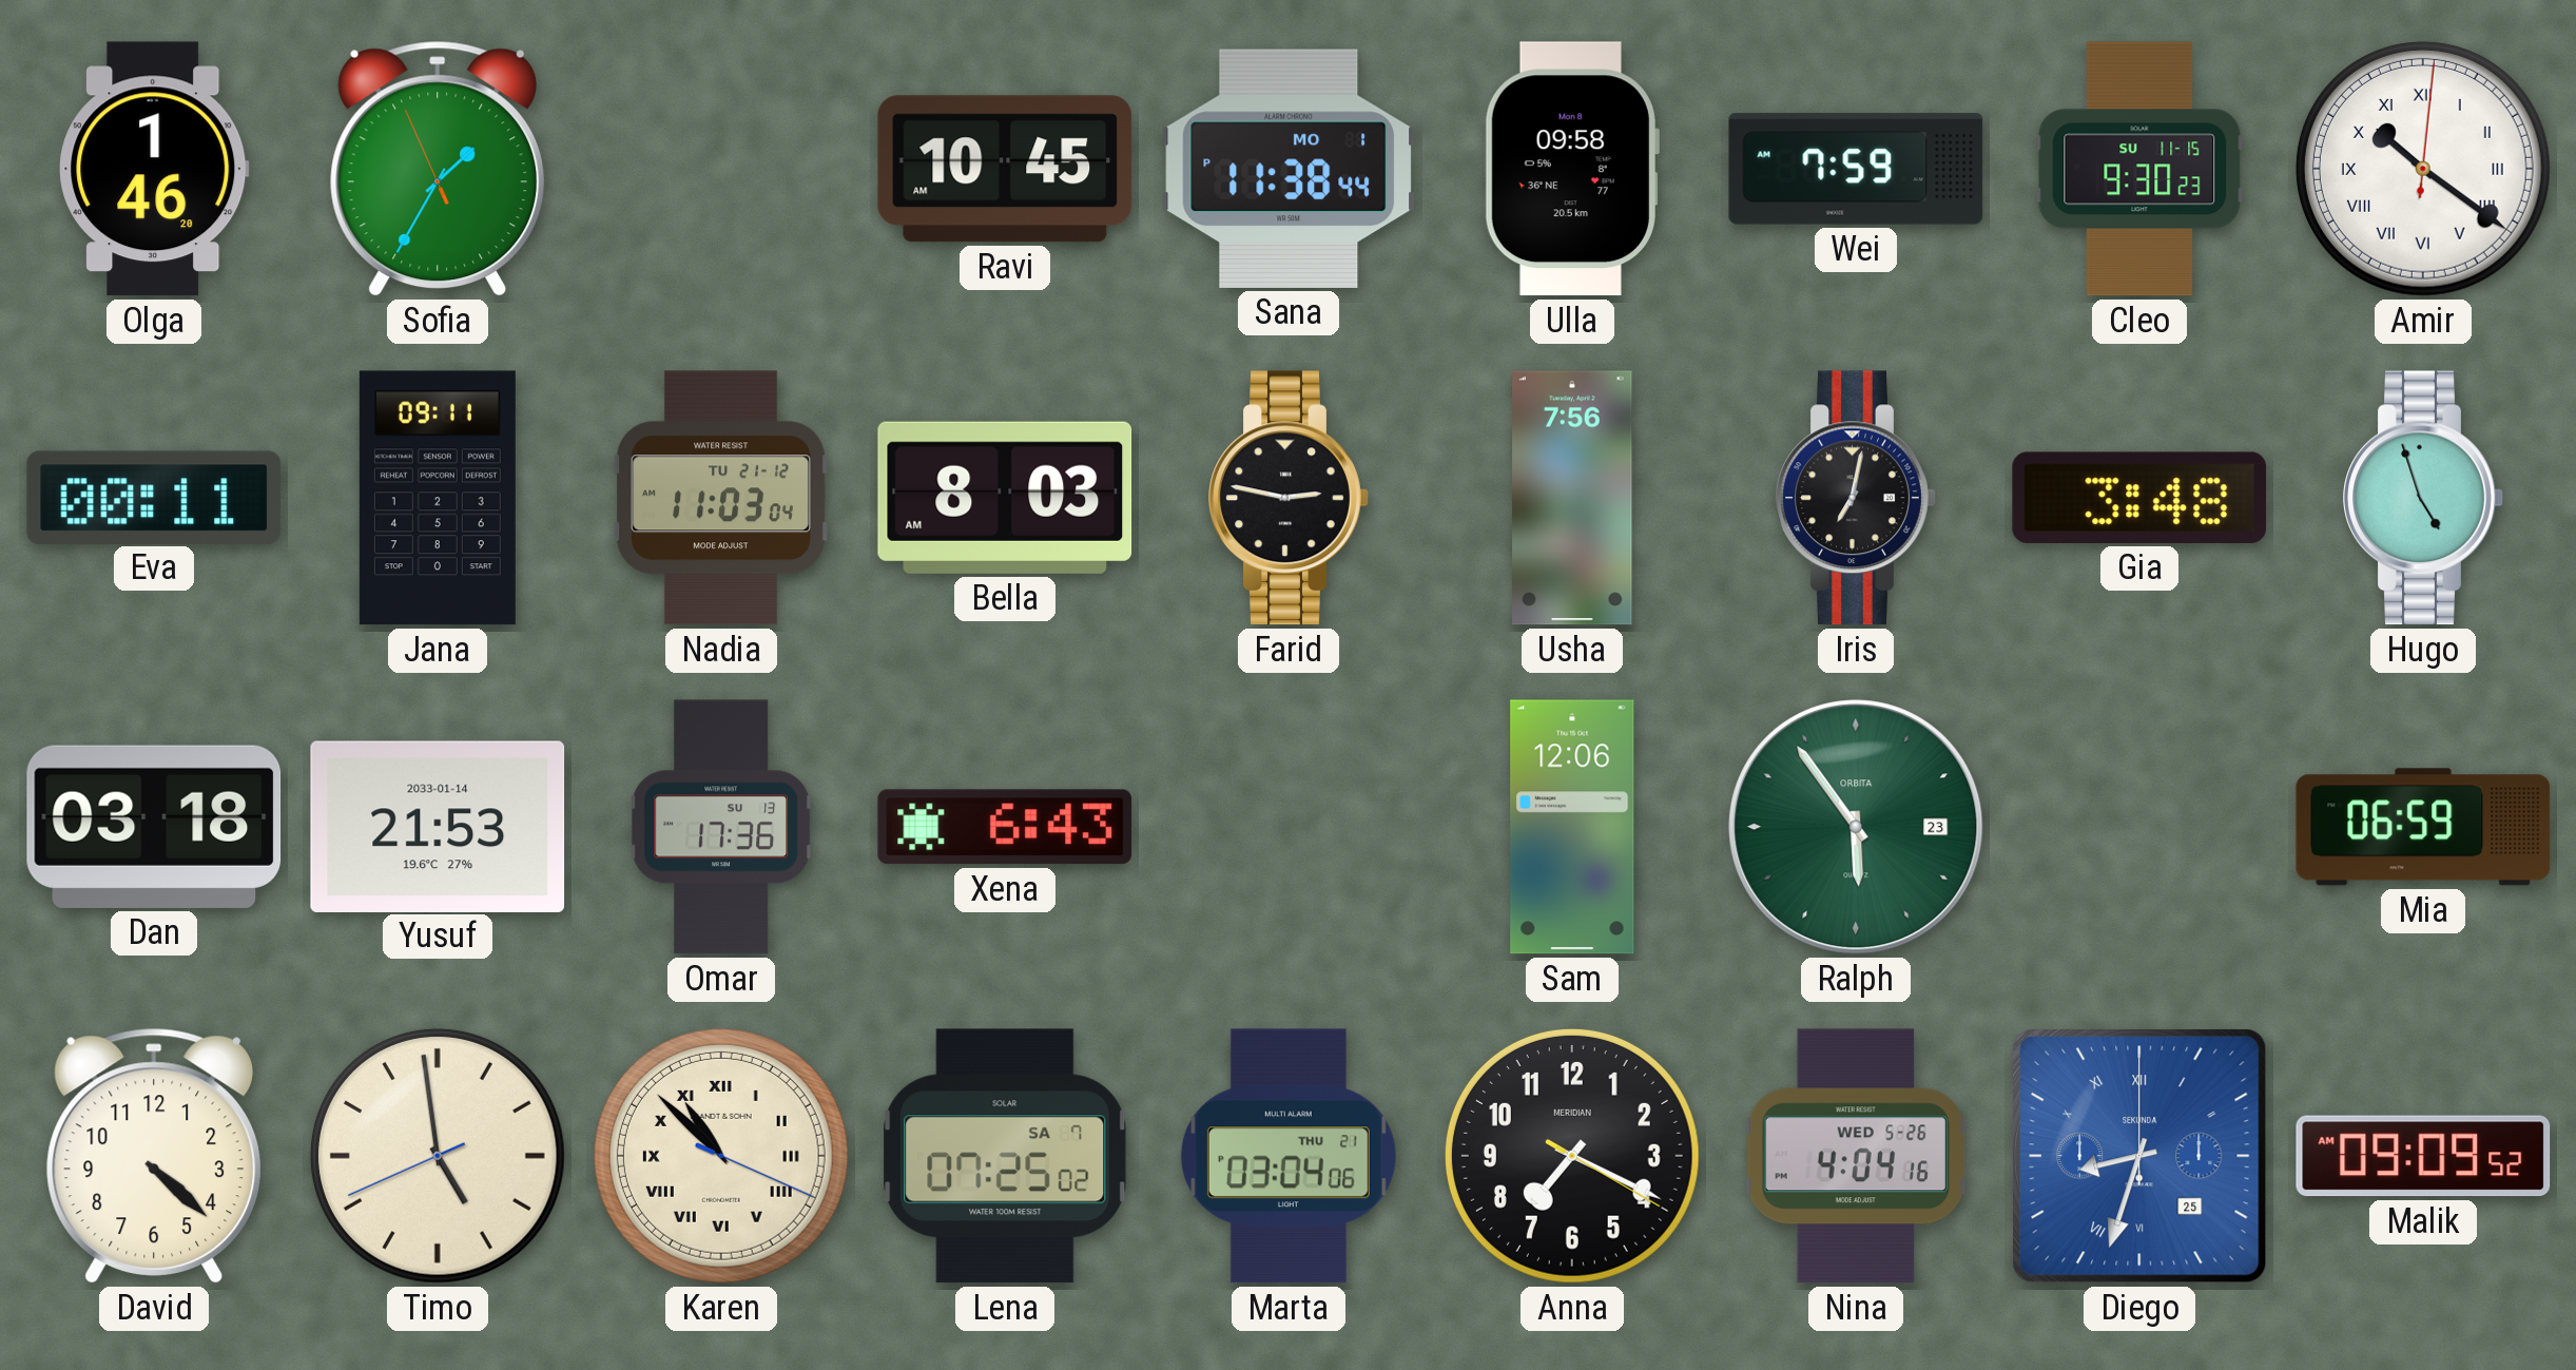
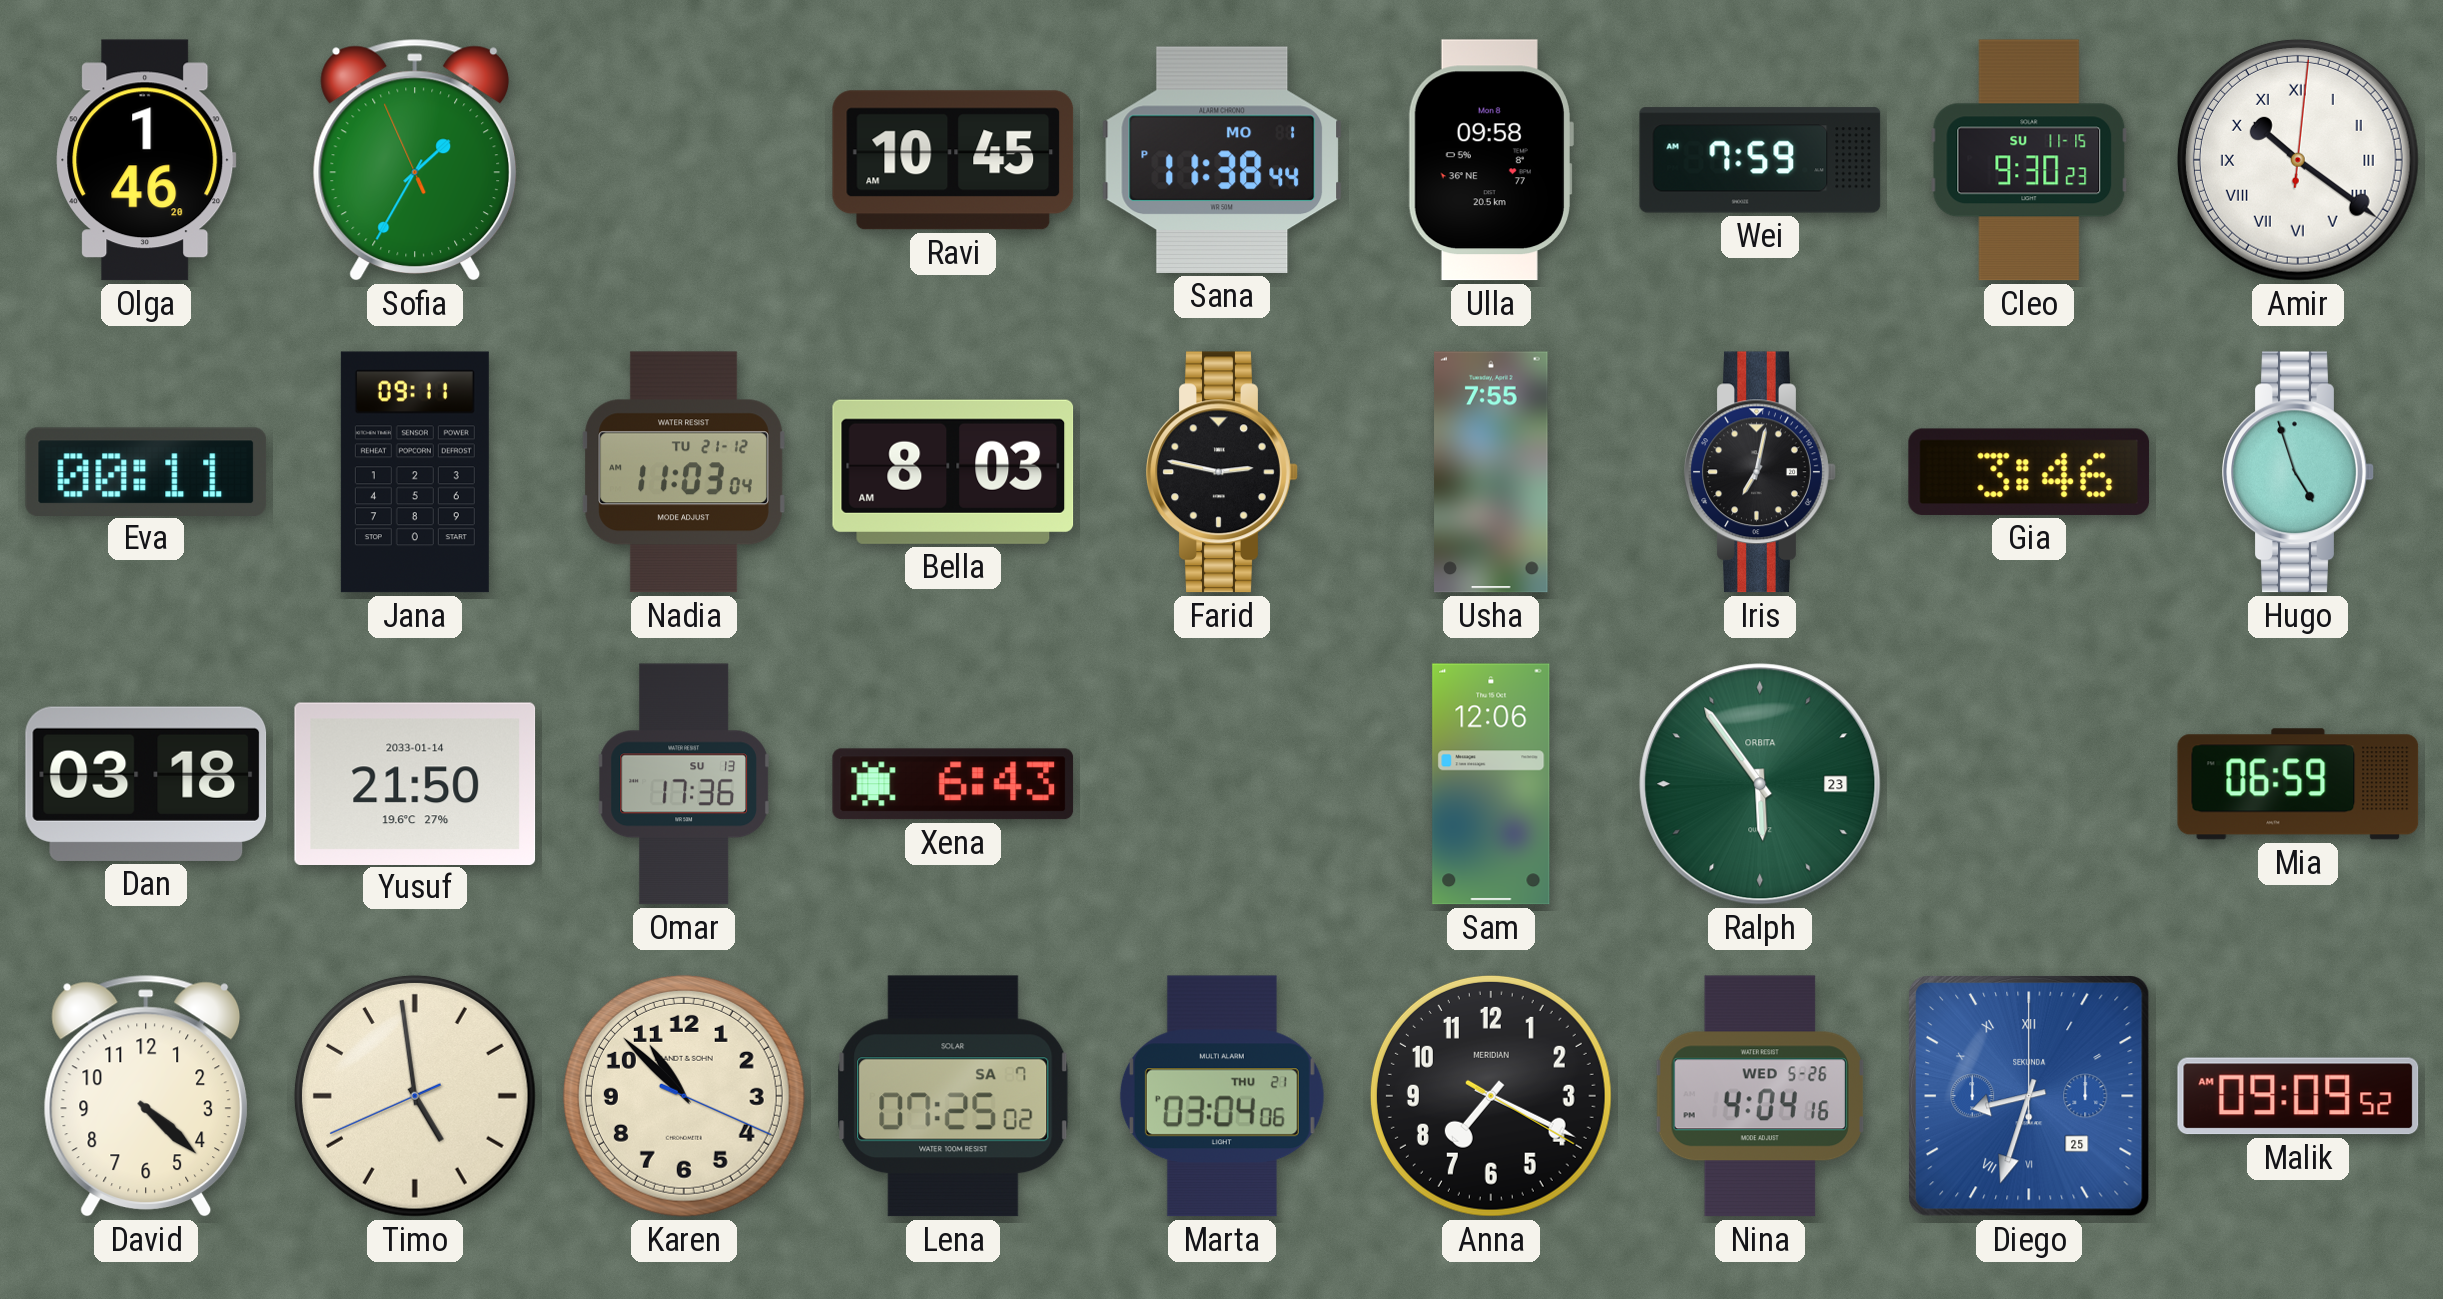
Usha: 7:56 -> 7:55 (1491, 472)
Gia: 3:48 -> 3:46 (2029, 472)
Yusuf: 21:53 -> 21:50 (415, 783)
Karen numerals: Roman -> Arabic (684, 1096)
